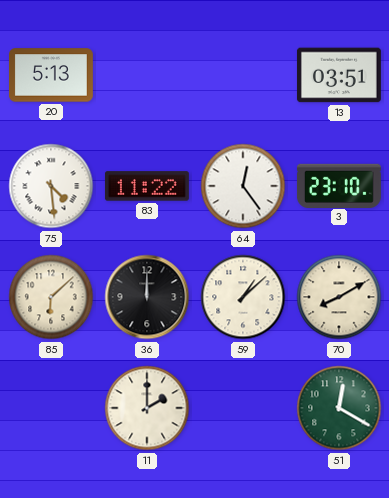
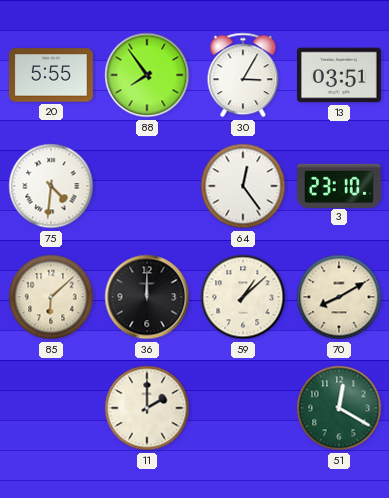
20: 5:13 -> 5:55 (51, 75)
88: none -> 7:54 (147, 75)
30: none -> 3:05 (243, 75)
75: 4:29 -> 4:31 (51, 186)
83: 11:22 -> none (147, 186)
